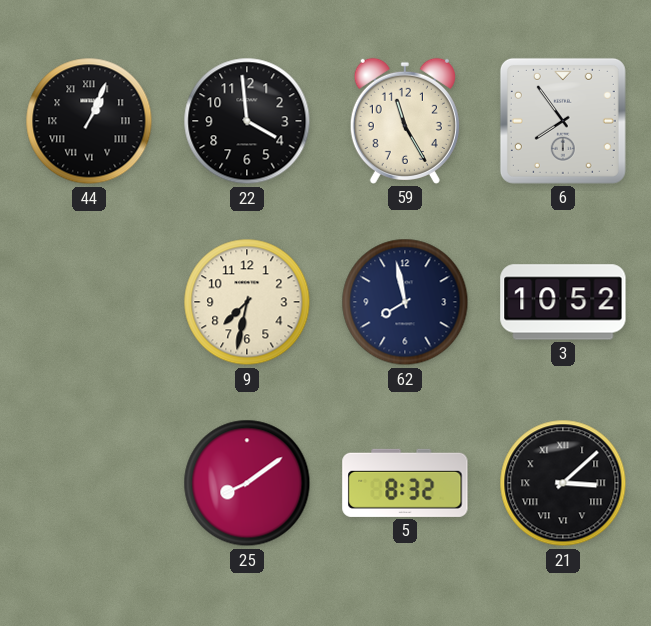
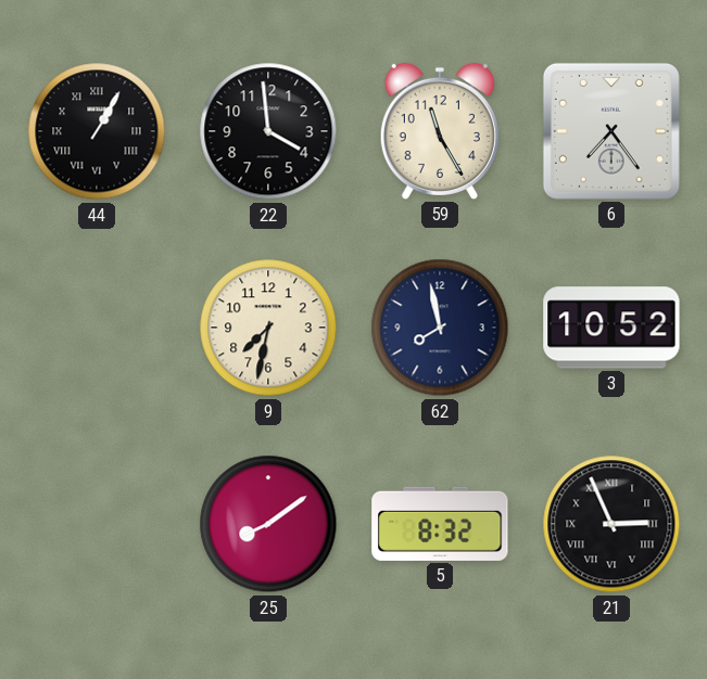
44: 1:04 -> 1:05 (97, 131)
6: 7:54 -> 7:24 (611, 131)
21: 3:08 -> 2:56 (611, 524)
